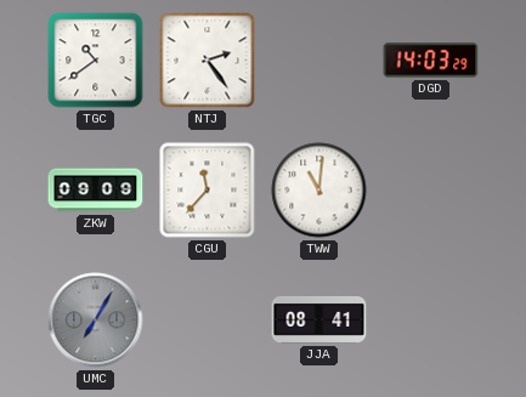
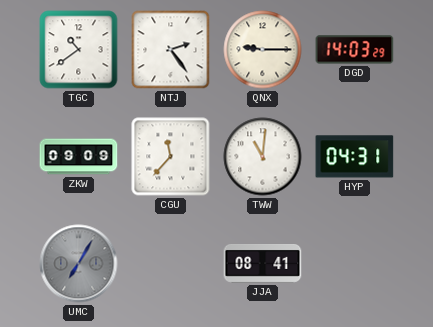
QNX: none -> 9:15 (263, 50)
HYP: none -> 04:31 (355, 157)
